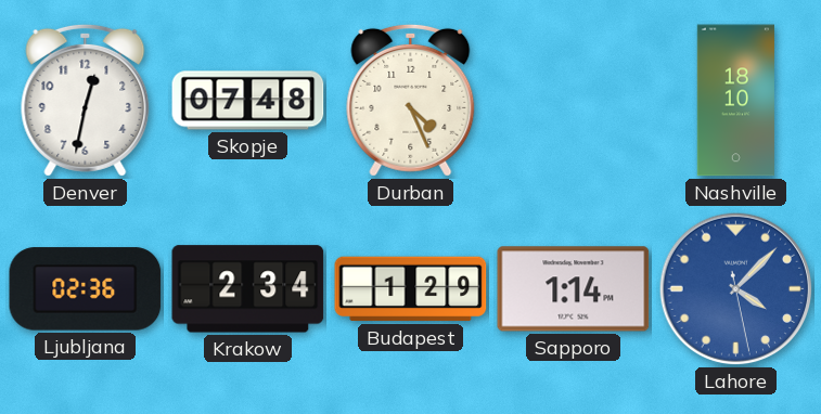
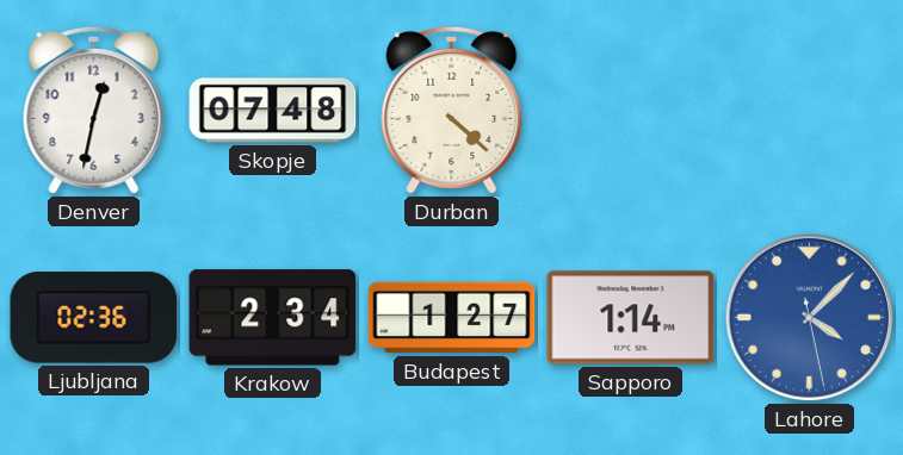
Durban: 4:26 -> 4:22 (452, 110)
Nashville: 18:10 -> none (735, 101)
Budapest: 1:29 -> 1:27 (452, 318)
